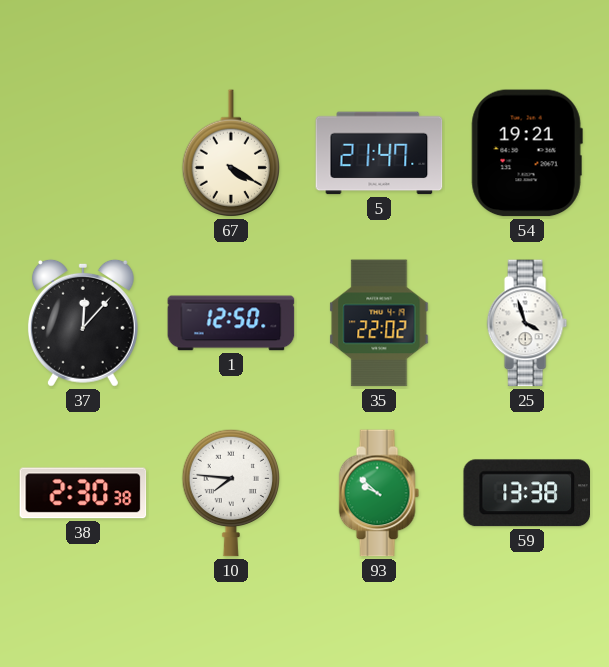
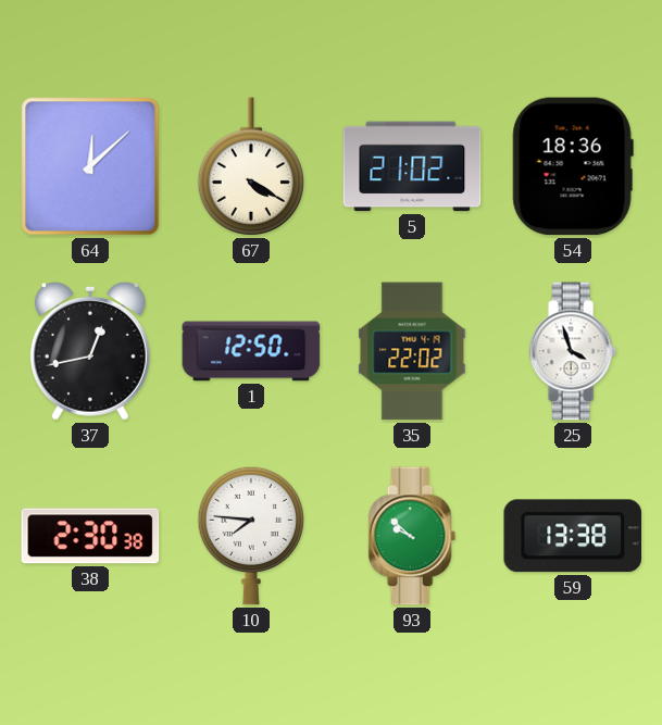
64: none -> 12:08 (90, 166)
5: 21:47 -> 21:02 (412, 166)
54: 19:21 -> 18:36 (573, 166)
37: 12:07 -> 12:43 (90, 351)
